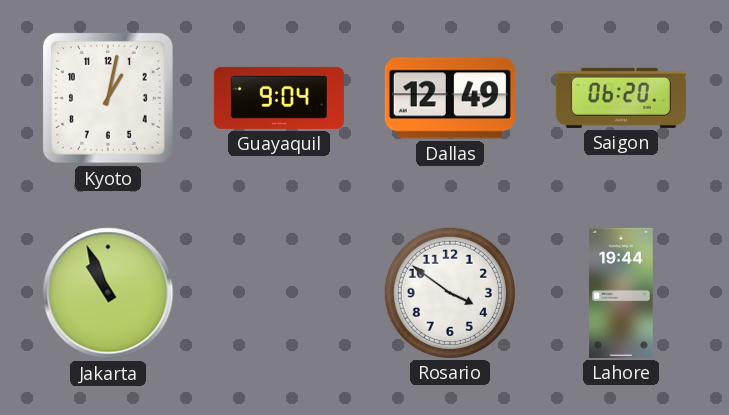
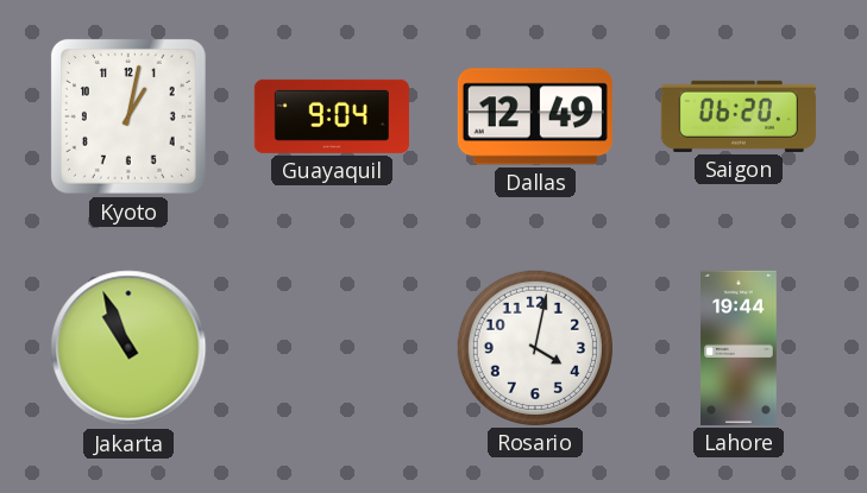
Rosario: 3:51 -> 4:02 (535, 348)
